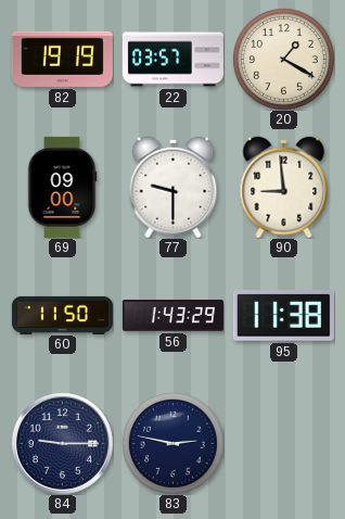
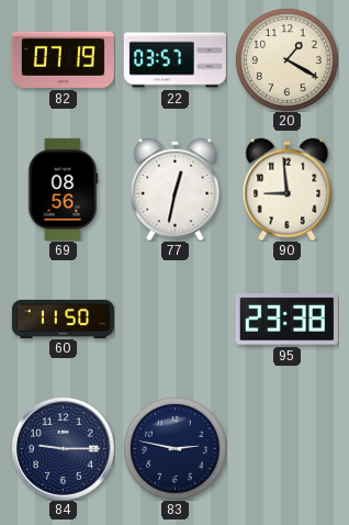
82: 19:19 -> 07:19 (63, 59)
69: 09:00 -> 08:56 (63, 189)
77: 9:30 -> 12:32 (176, 189)
56: 1:43 -> none (173, 316)
95: 11:38 -> 23:38 (286, 320)
